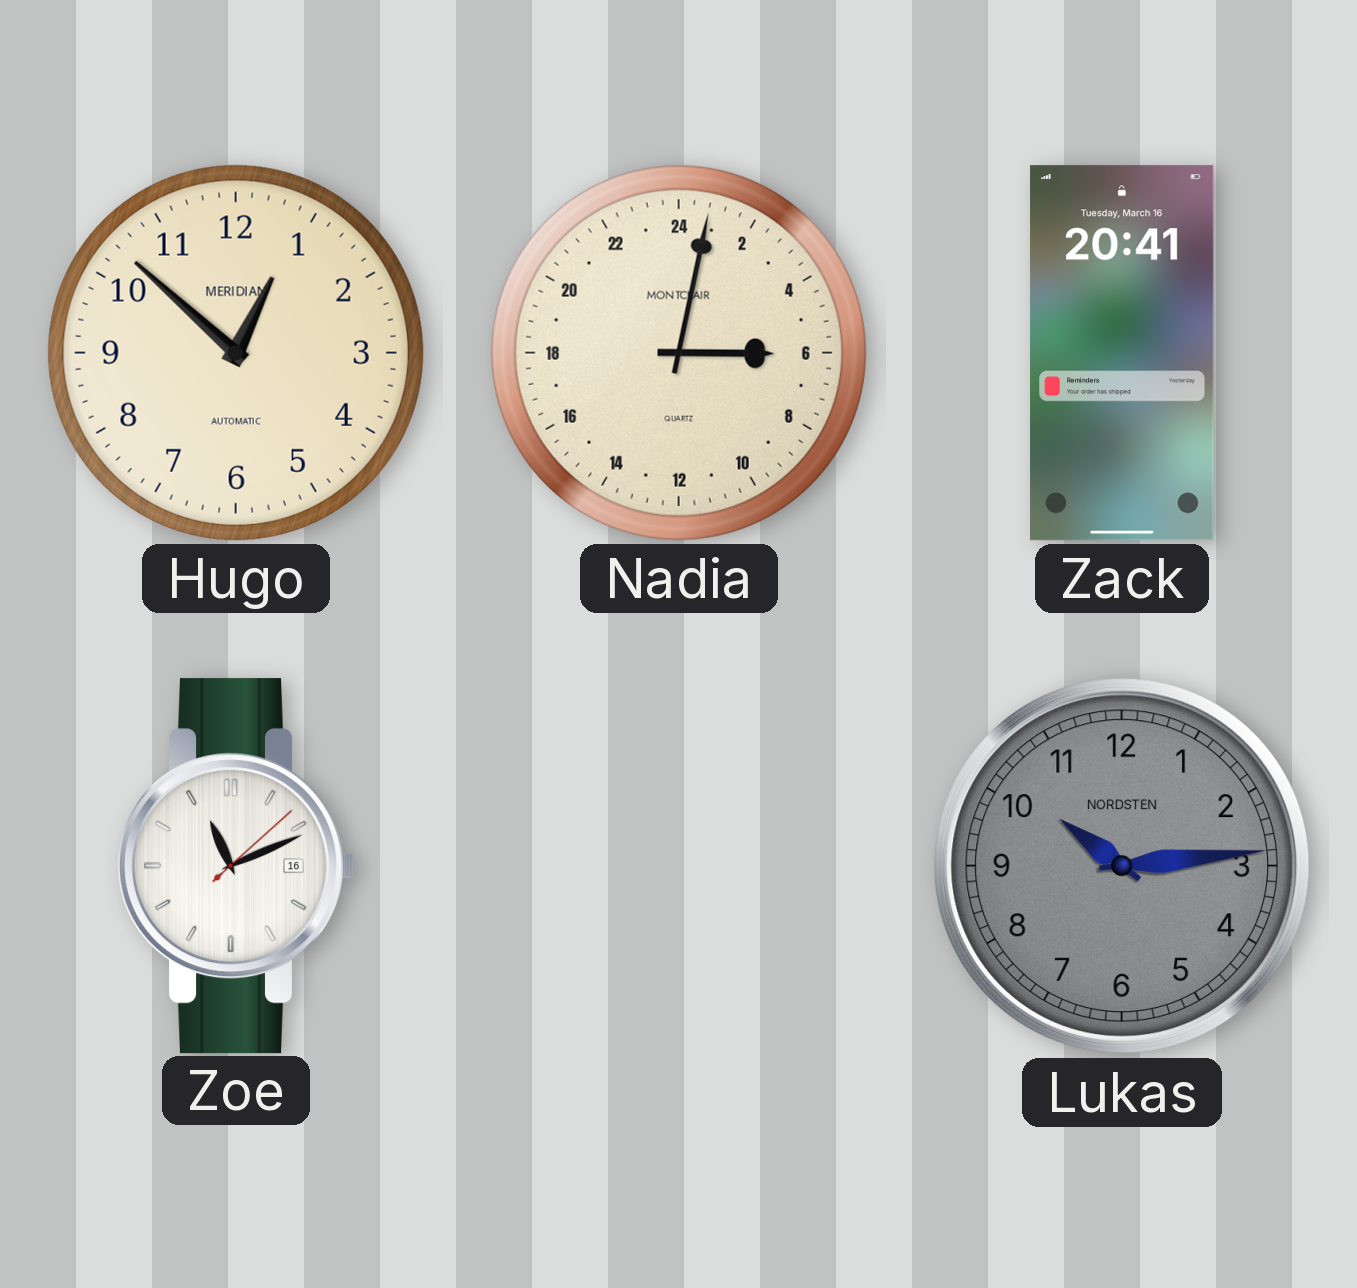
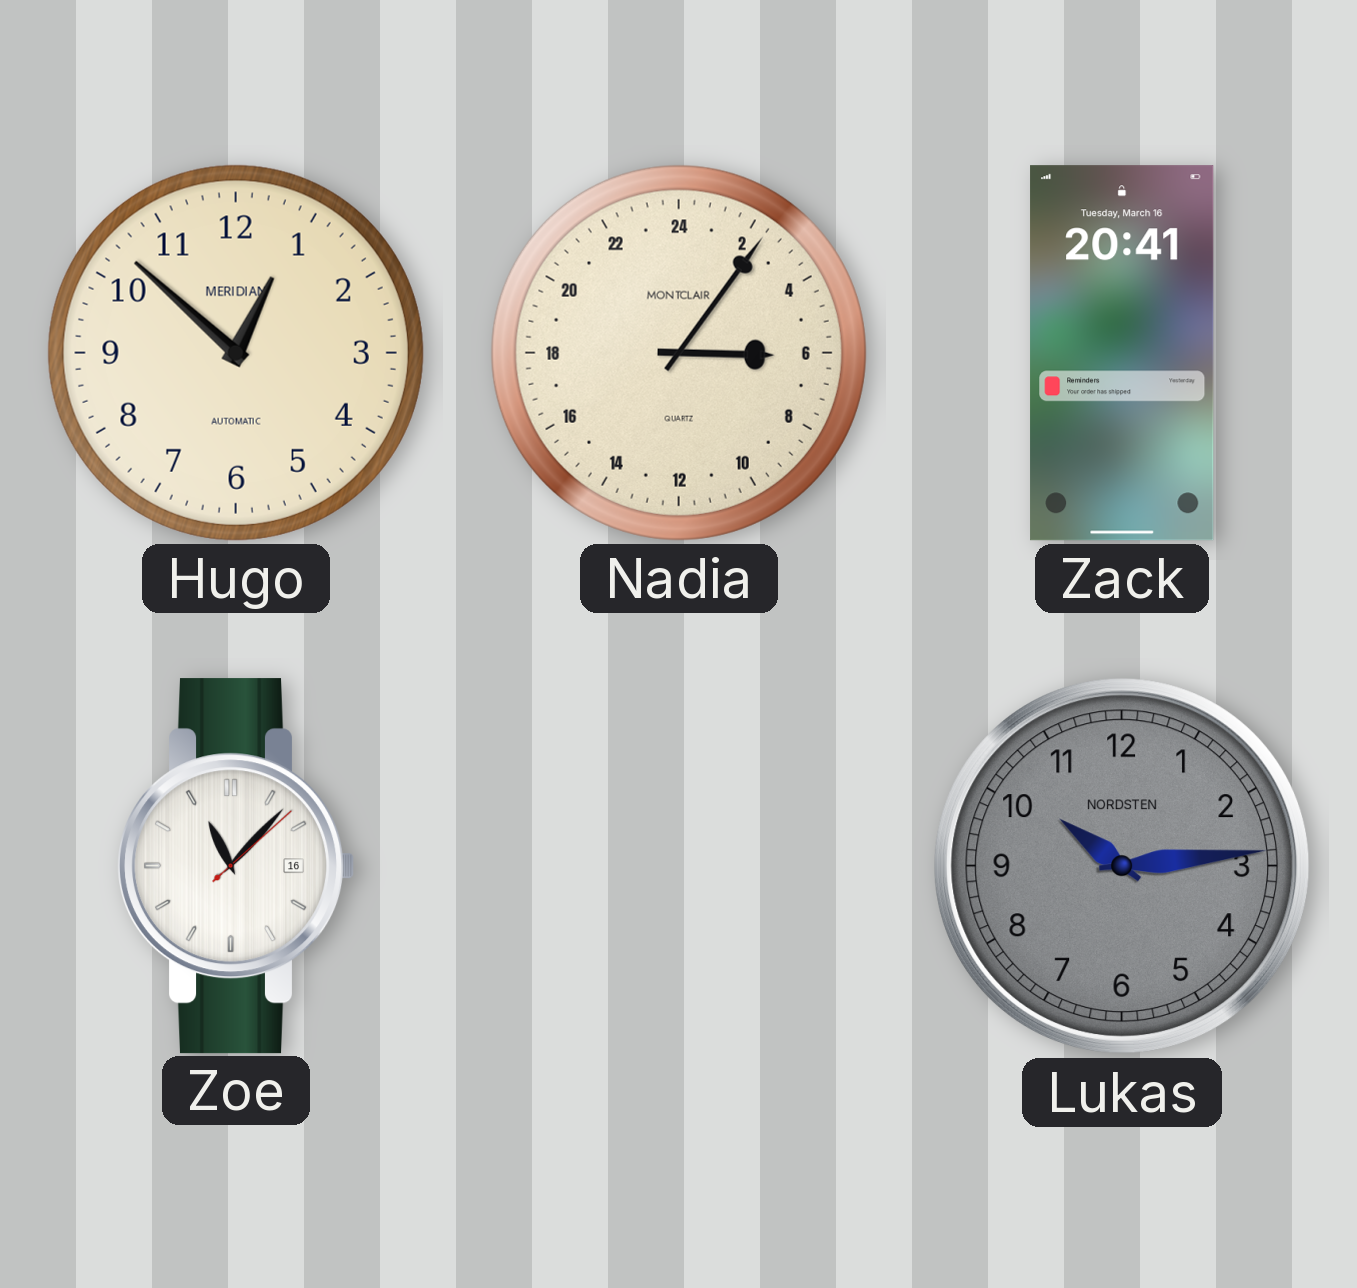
Nadia: 6:02 -> 6:06 (679, 353)
Zoe: 11:11 -> 11:07 (237, 866)
